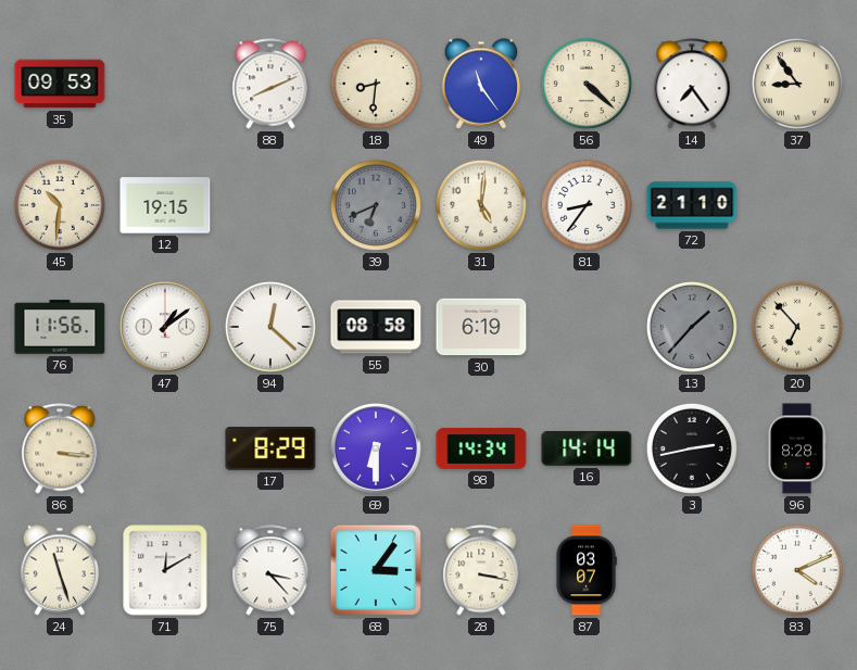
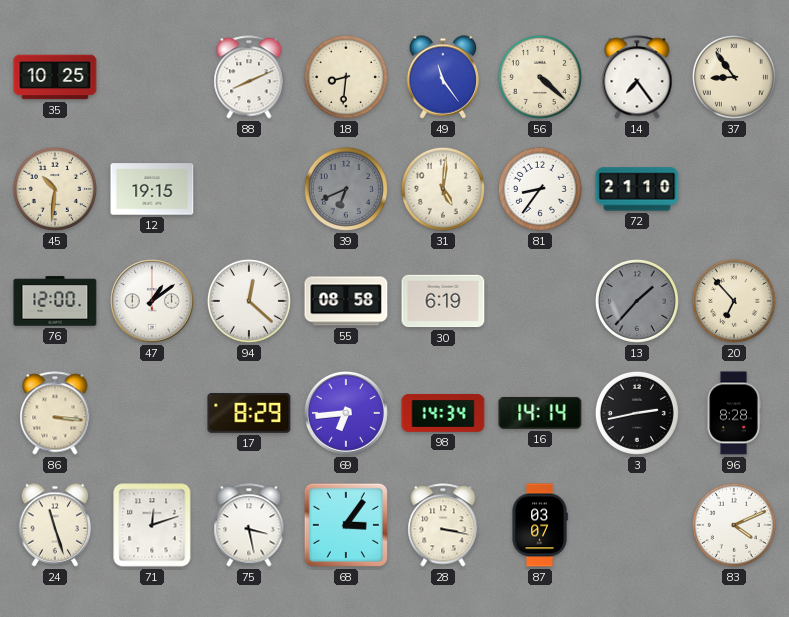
35: 09:53 -> 10:25 (55, 77)
76: 11:56 -> 12:00 (55, 301)
69: 6:30 -> 6:44 (347, 414)
71: 12:10 -> 12:12 (152, 525)
75: 3:23 -> 3:28 (249, 525)
